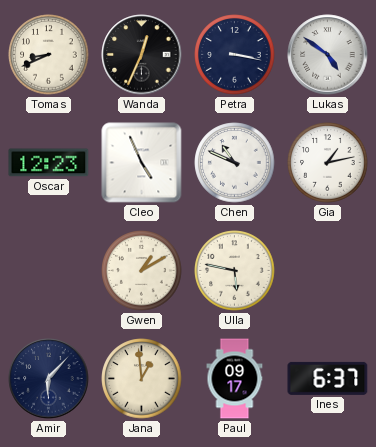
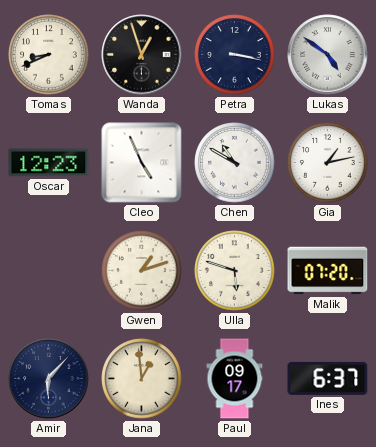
Wanda: 12:34 -> 12:57 (142, 55)
Chen: 10:49 -> 10:50 (235, 163)
Gwen: 1:10 -> 1:12 (142, 271)
Ulla: 5:47 -> 5:48 (235, 271)
Malik: none -> 07:20 (328, 271)
